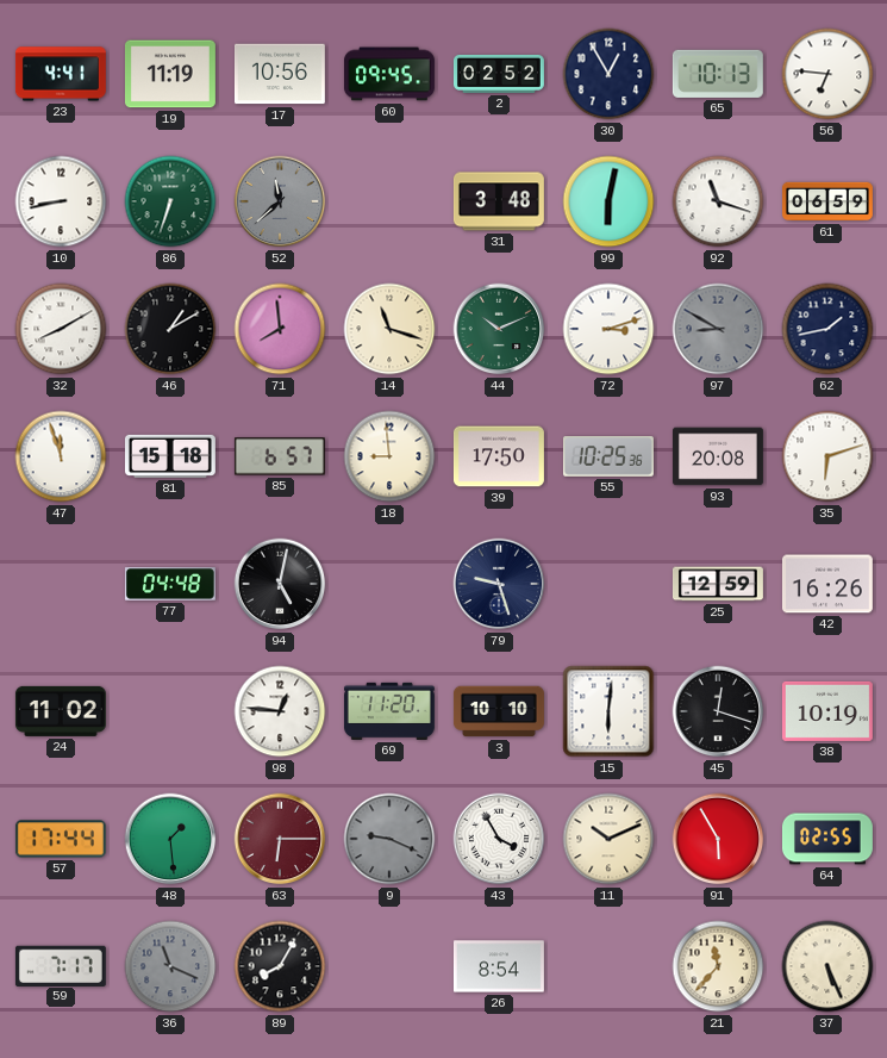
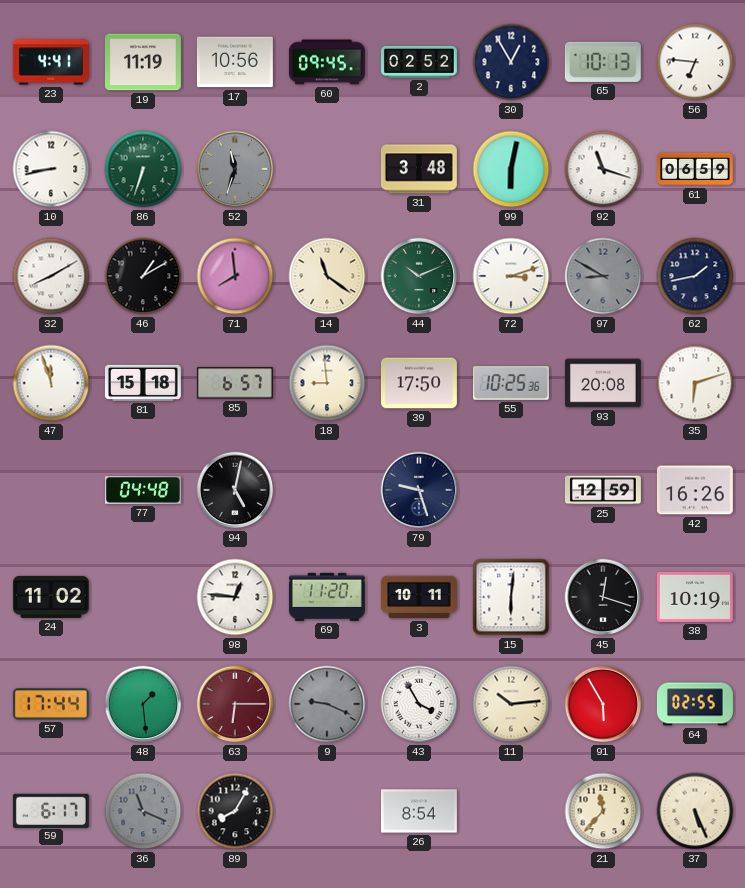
52: 11:38 -> 11:33 (235, 169)
14: 11:18 -> 11:21 (327, 276)
3: 10:10 -> 10:11 (419, 597)
11: 10:11 -> 10:14 (511, 704)
59: 7:17 -> 6:17 (51, 810)
